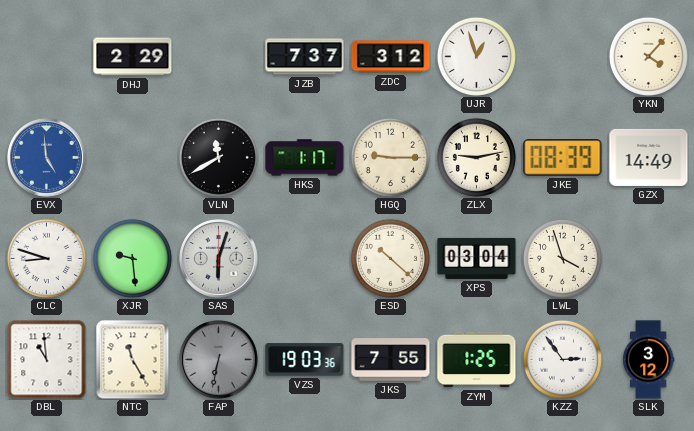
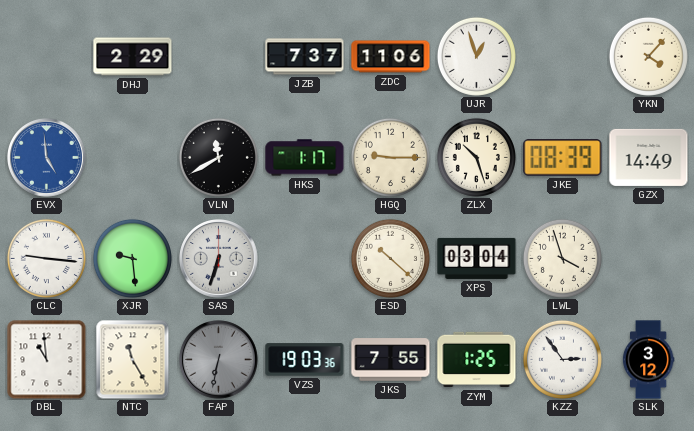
ZDC: 3:12 -> 11:06 (391, 57)
ZLX: 9:13 -> 10:27 (476, 157)
CLC: 8:48 -> 9:16 (46, 258)
SAS: 6:03 -> 6:33 (219, 259)
